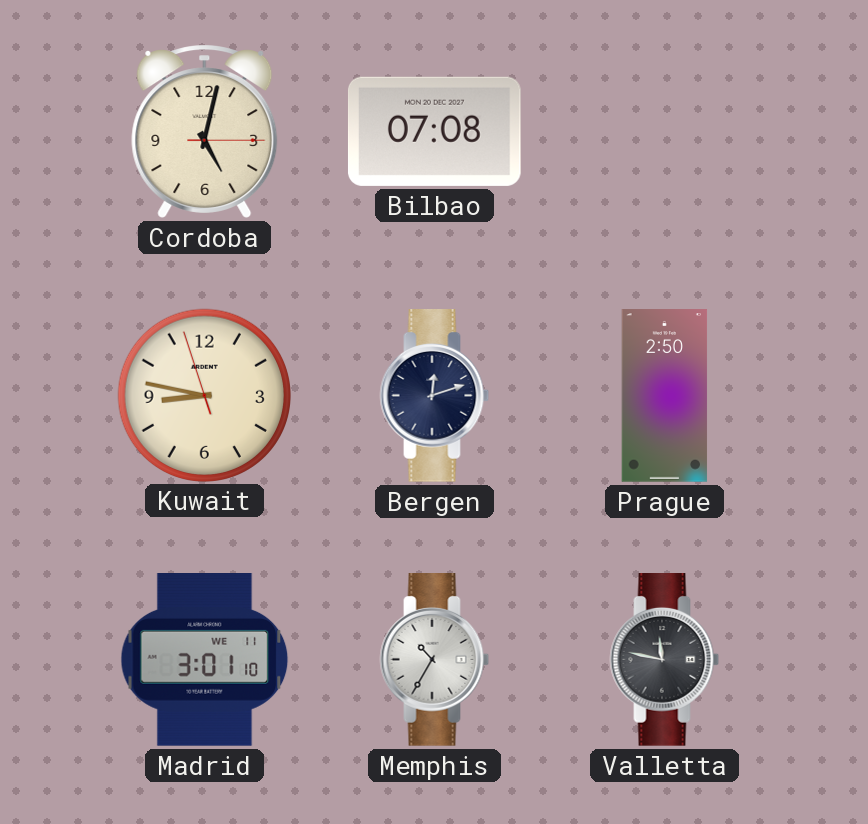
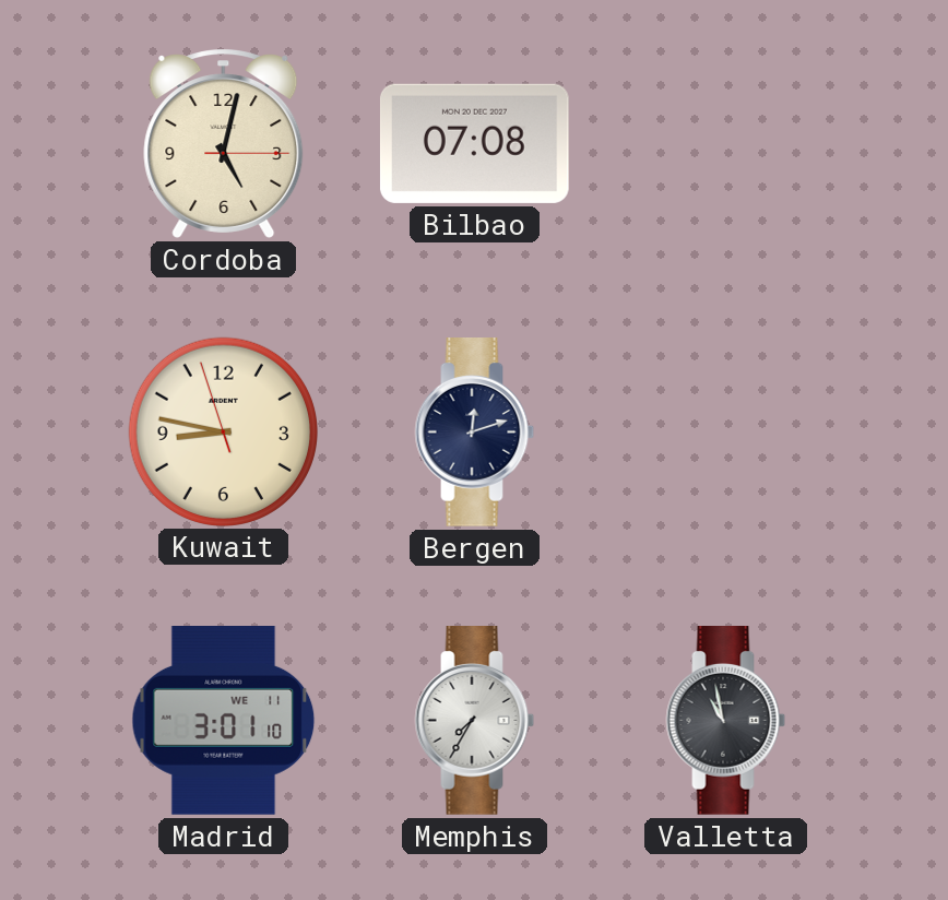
Prague: 2:50 -> none (665, 396)
Memphis: 10:35 -> 7:35 (475, 721)
Valletta: 11:47 -> 10:58 (726, 721)
